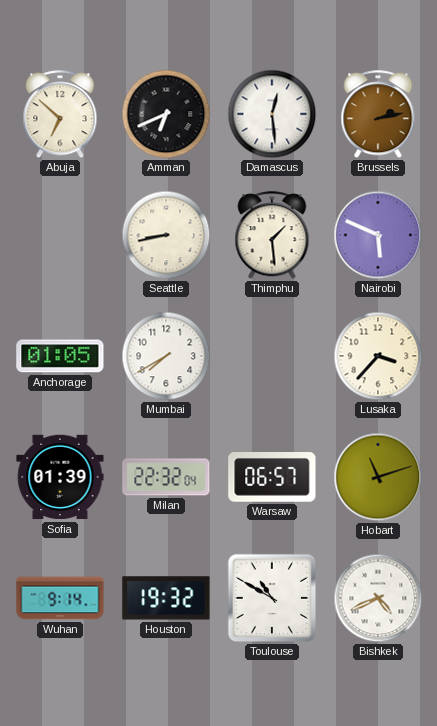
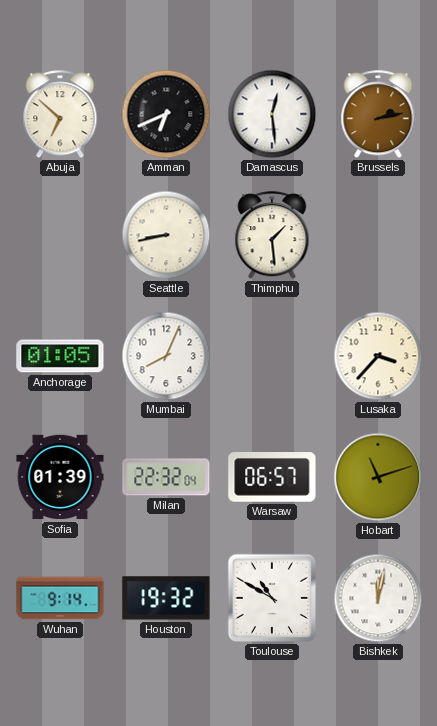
Nairobi: 5:49 -> none (378, 235)
Mumbai: 7:40 -> 8:04 (166, 356)
Bishkek: 4:41 -> 12:02 (378, 598)
